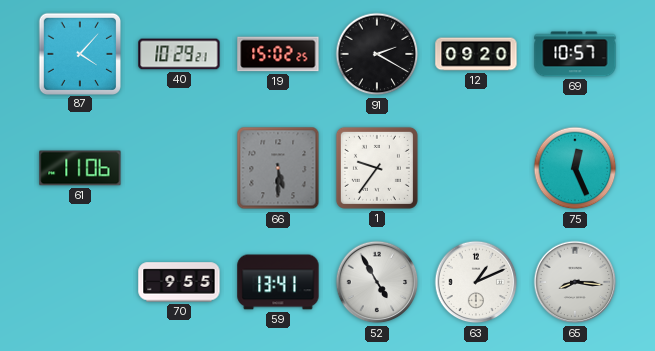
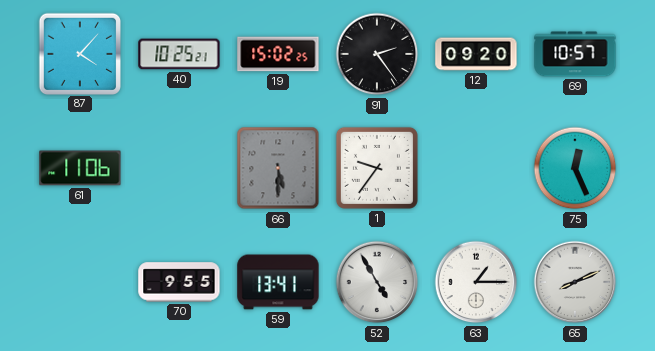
40: 10:29 -> 10:25 (179, 54)
91: 2:20 -> 2:24 (377, 54)
63: 1:11 -> 1:15 (476, 282)
65: 8:16 -> 8:11 (575, 282)
